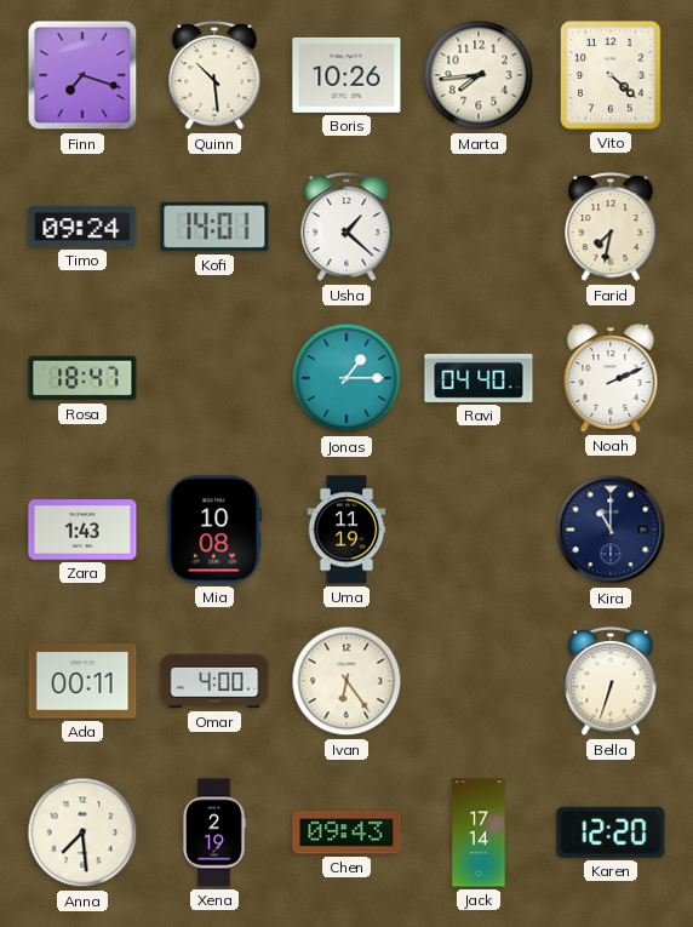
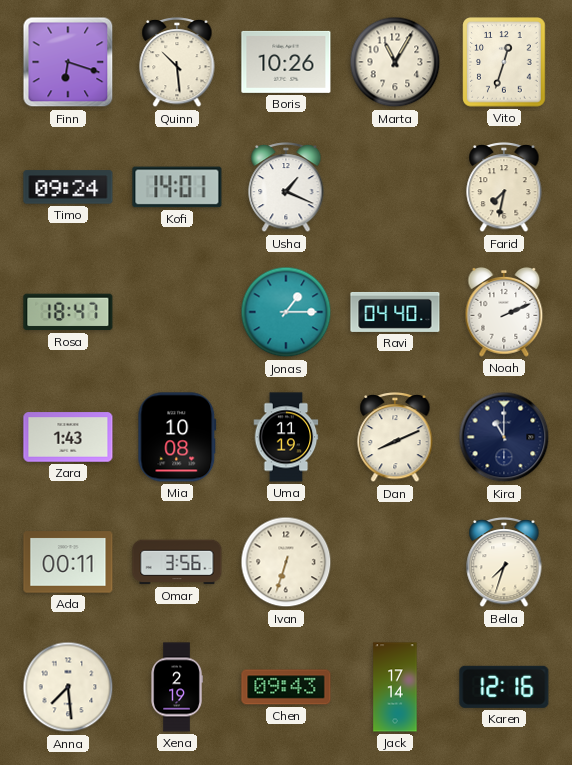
Finn: 7:18 -> 6:18 (68, 62)
Marta: 7:44 -> 11:05 (395, 62)
Vito: 4:22 -> 12:33 (504, 62)
Usha: 1:22 -> 1:19 (286, 188)
Dan: none -> 8:11 (395, 438)
Omar: 4:00 -> 3:56 (177, 562)
Ivan: 6:24 -> 6:33 (286, 562)
Bella: 6:33 -> 7:33 (504, 563)
Karen: 12:20 -> 12:16 (504, 687)
